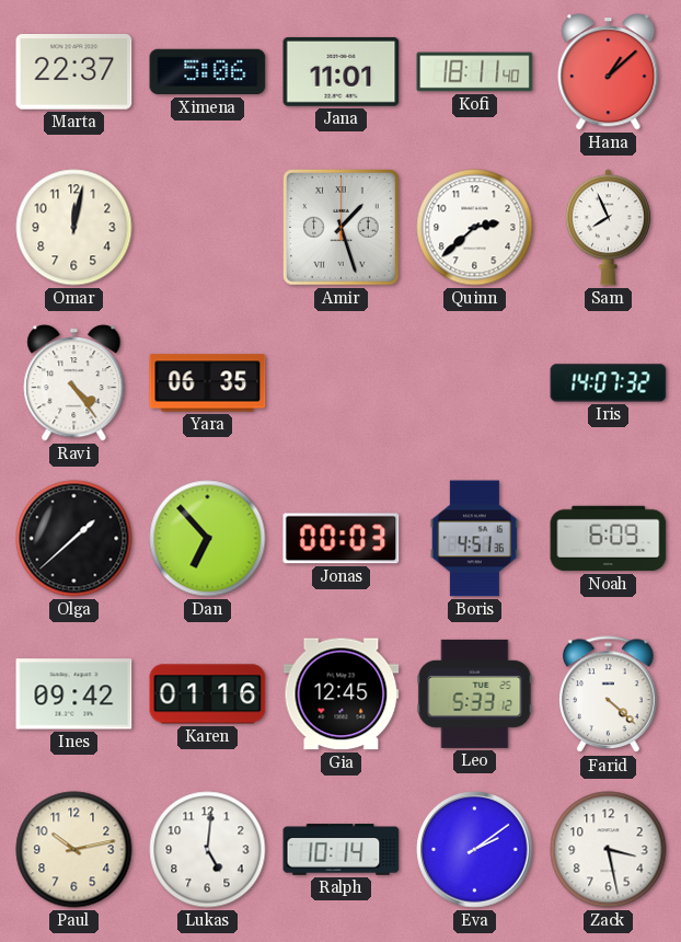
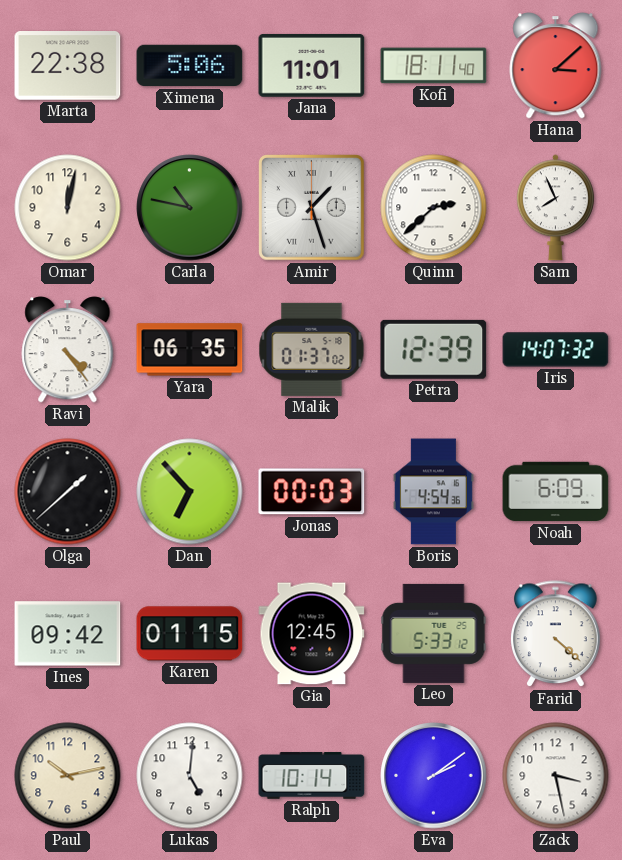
Marta: 22:37 -> 22:38 (68, 66)
Hana: 1:08 -> 3:08 (556, 66)
Carla: none -> 10:47 (190, 208)
Malik: none -> 01:37 (312, 349)
Petra: none -> 12:39 (434, 349)
Boris: 4:51 -> 4:54 (433, 492)
Karen: 01:16 -> 01:15 (190, 634)
